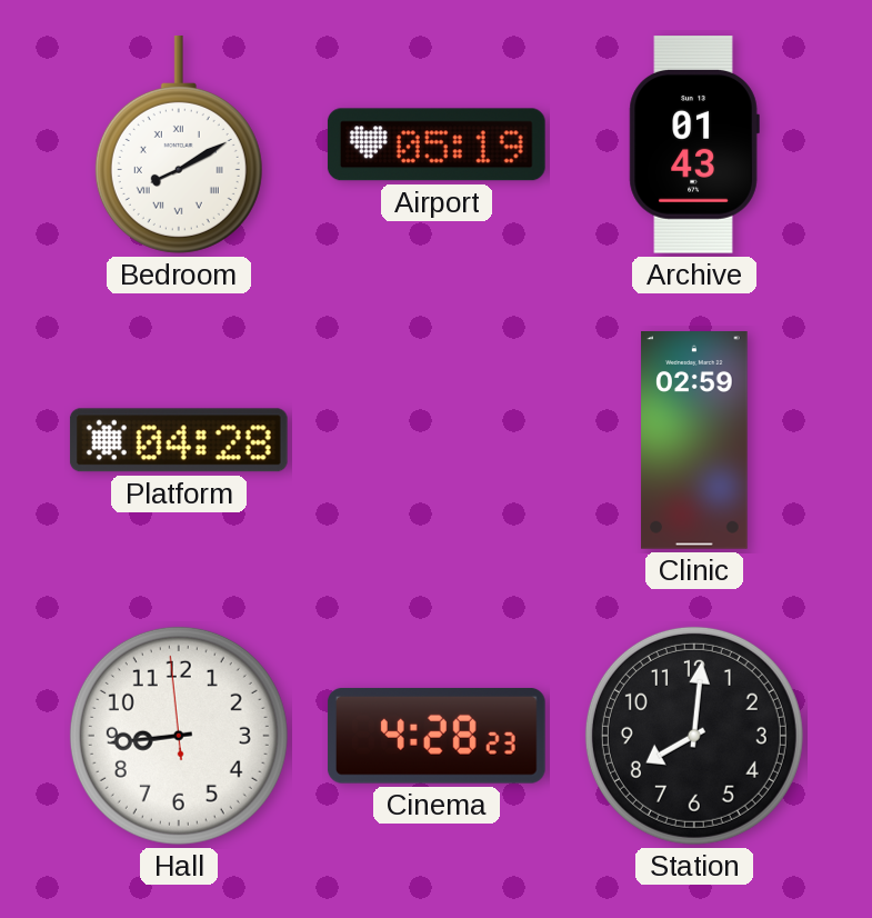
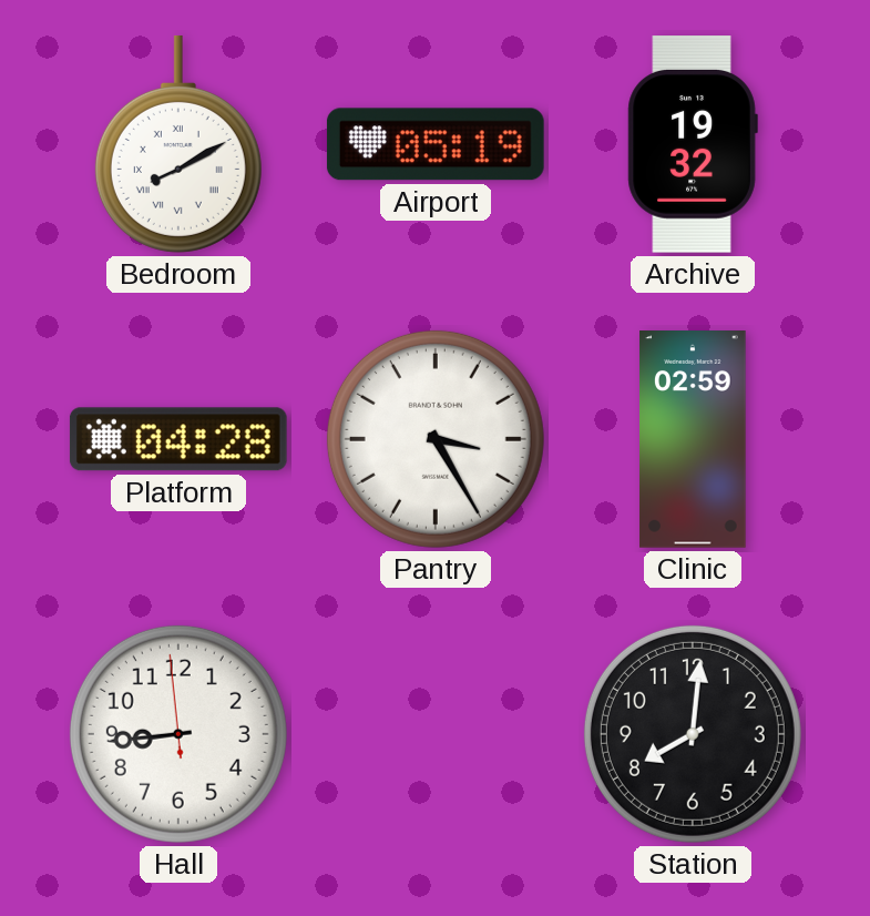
Archive: 01:43 -> 19:32 (693, 145)
Pantry: none -> 3:25 (436, 439)
Cinema: 4:28 -> none (437, 736)
